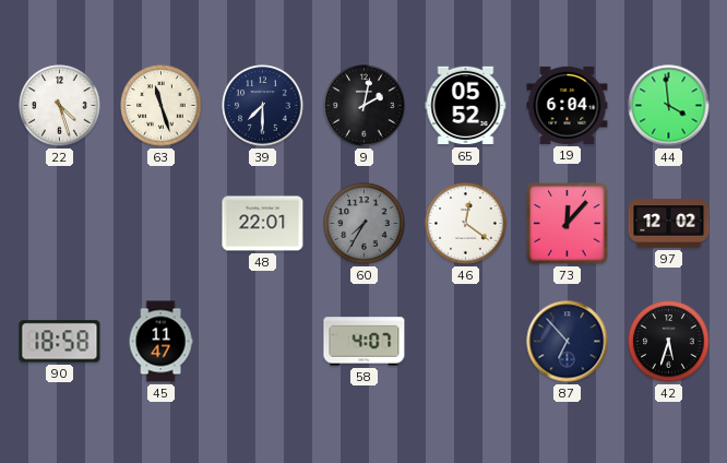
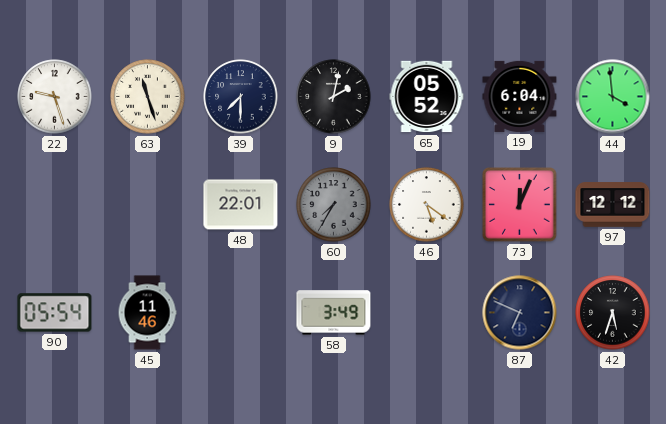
22: 4:27 -> 9:27 (55, 97)
46: 12:21 -> 5:21 (427, 205)
73: 12:07 -> 12:04 (520, 205)
97: 12:02 -> 12:12 (613, 205)
90: 18:58 -> 05:54 (55, 313)
45: 11:47 -> 11:46 (147, 313)
58: 4:07 -> 3:49 (334, 313)
87: 6:53 -> 6:49 (520, 313)
